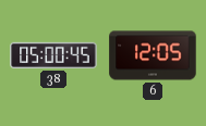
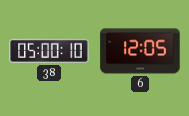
38: 05:00:45 -> 05:00:10 (49, 51)
